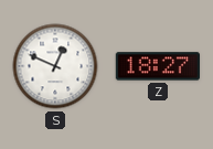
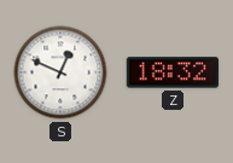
Z: 18:27 -> 18:32 (171, 72)
